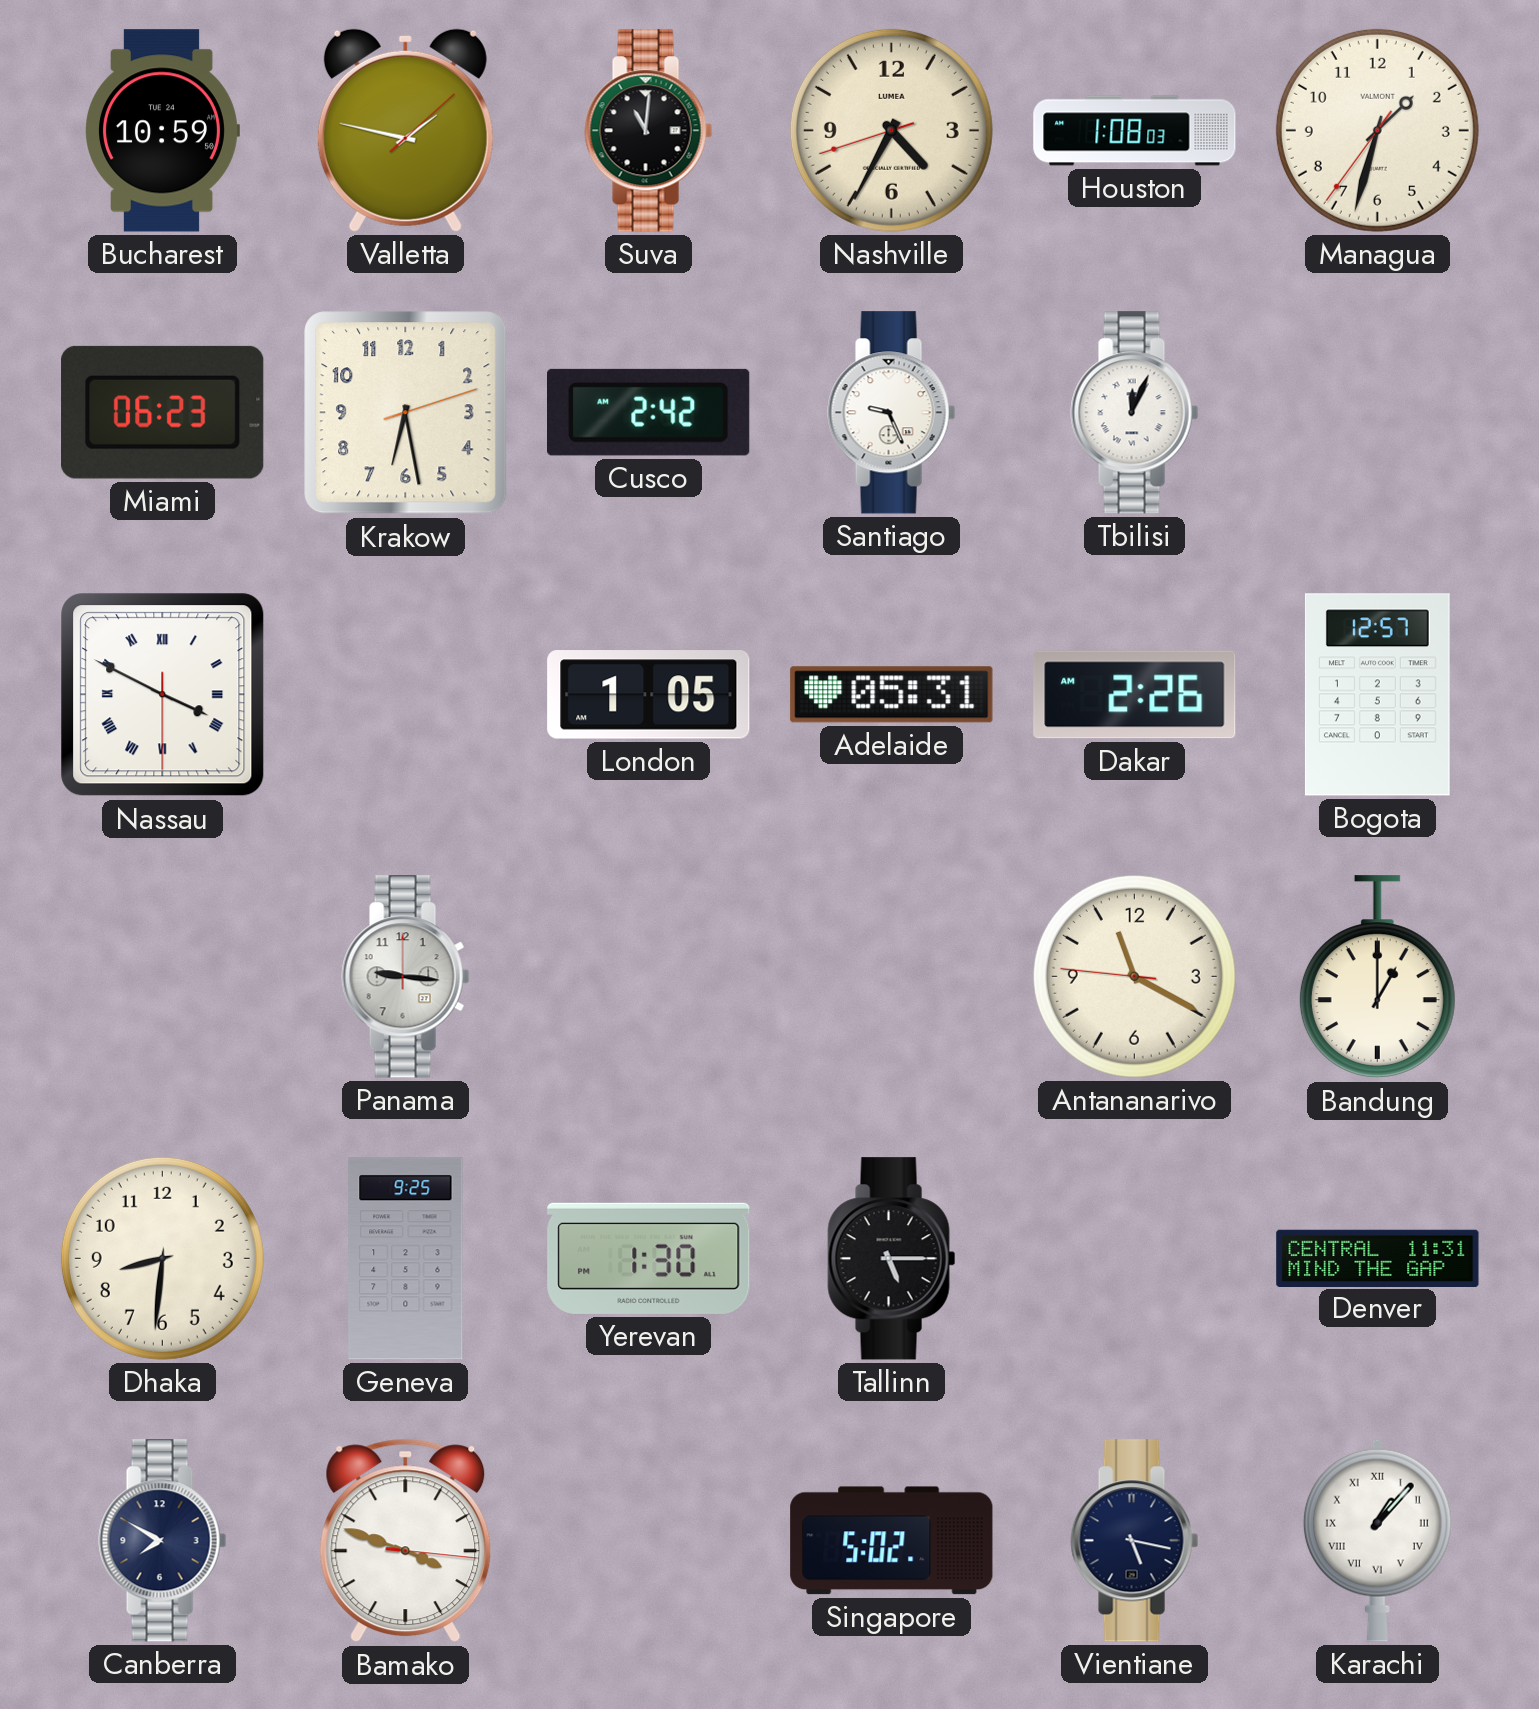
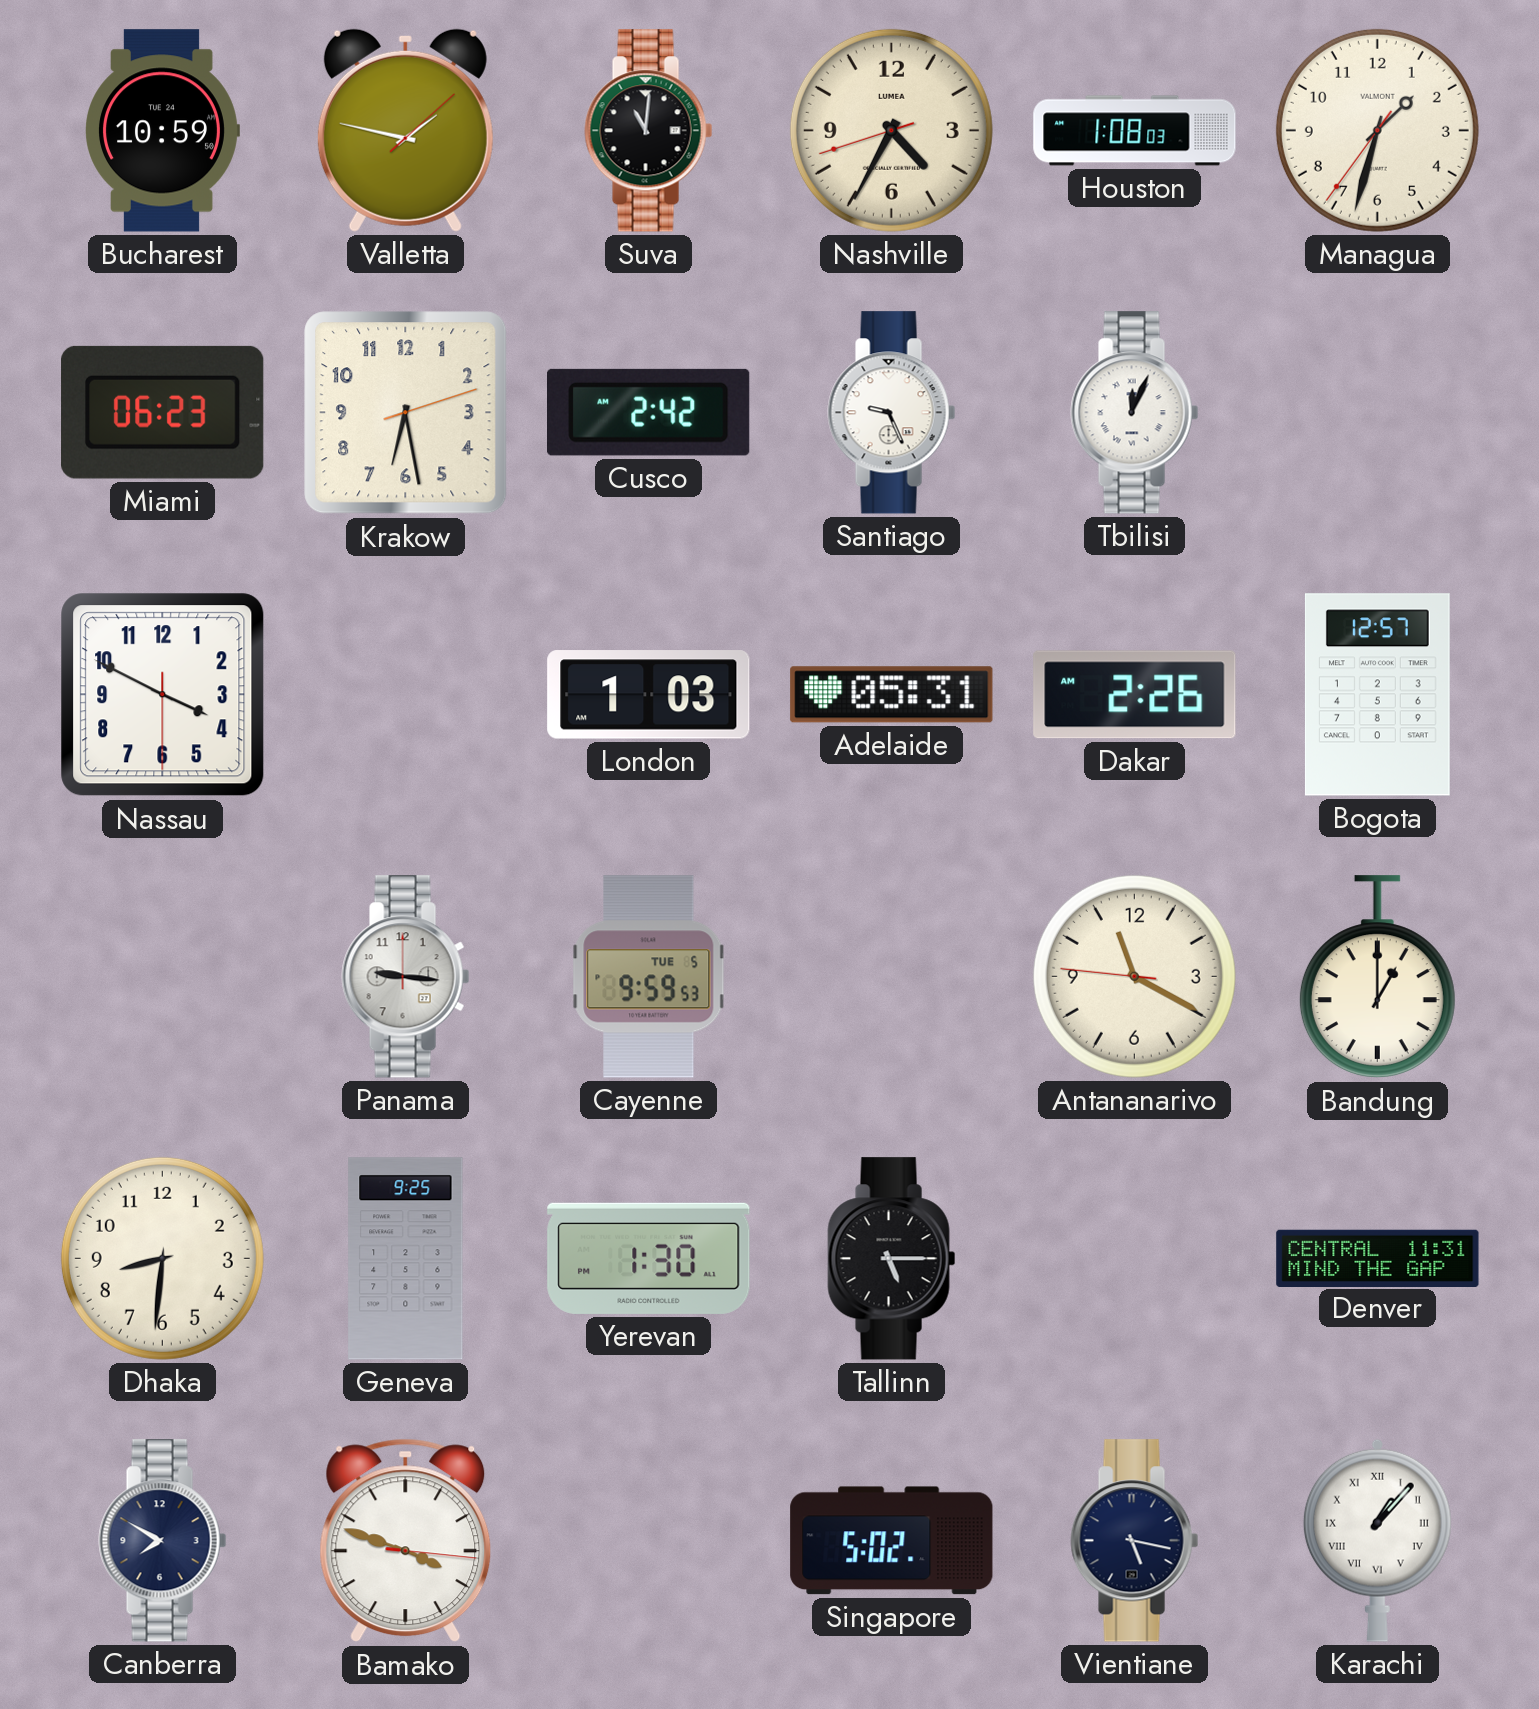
Nassau numerals: Roman -> Arabic (163, 695)
London: 1:05 -> 1:03 (649, 695)
Cayenne: none -> 9:59 (649, 977)
